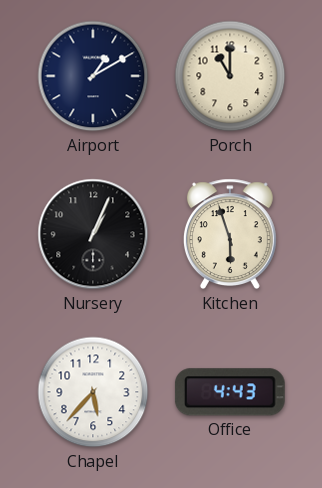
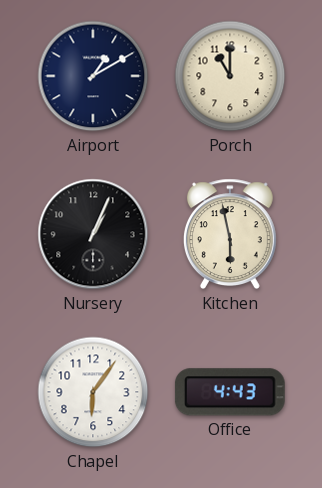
Kitchen: 5:57 -> 5:58 (230, 234)
Chapel: 5:37 -> 6:06 (93, 392)
